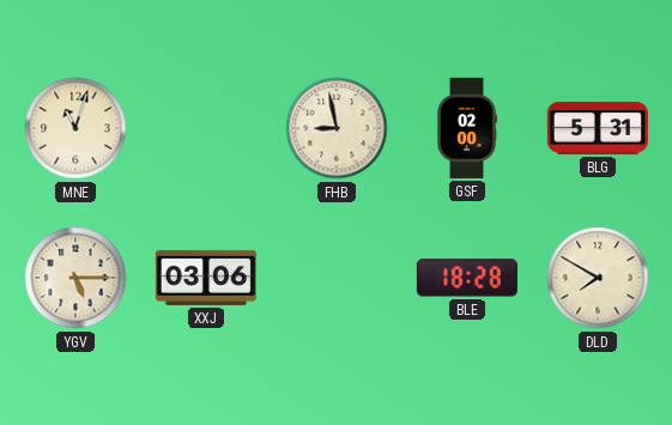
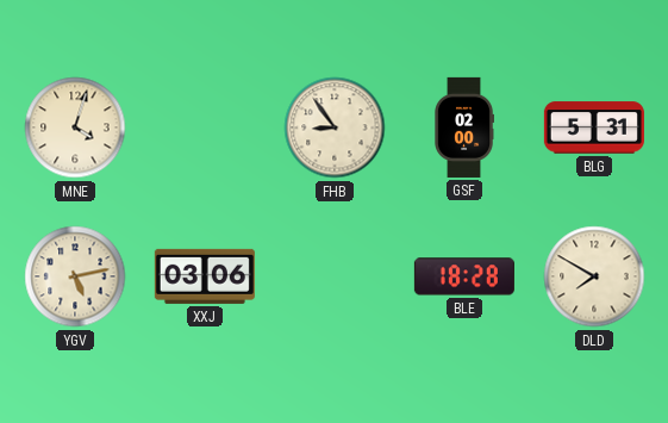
MNE: 11:03 -> 4:03 (75, 127)
FHB: 8:58 -> 8:54 (335, 127)
YGV: 5:15 -> 5:13 (75, 276)
